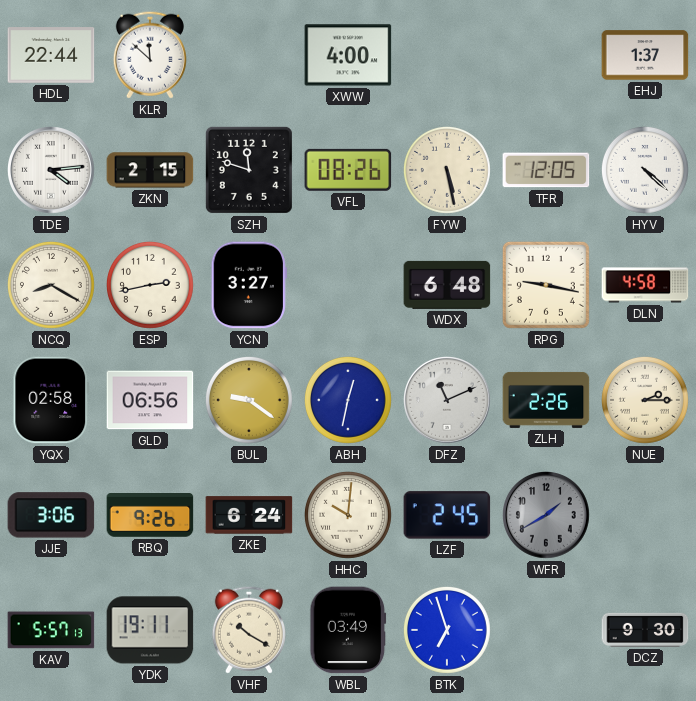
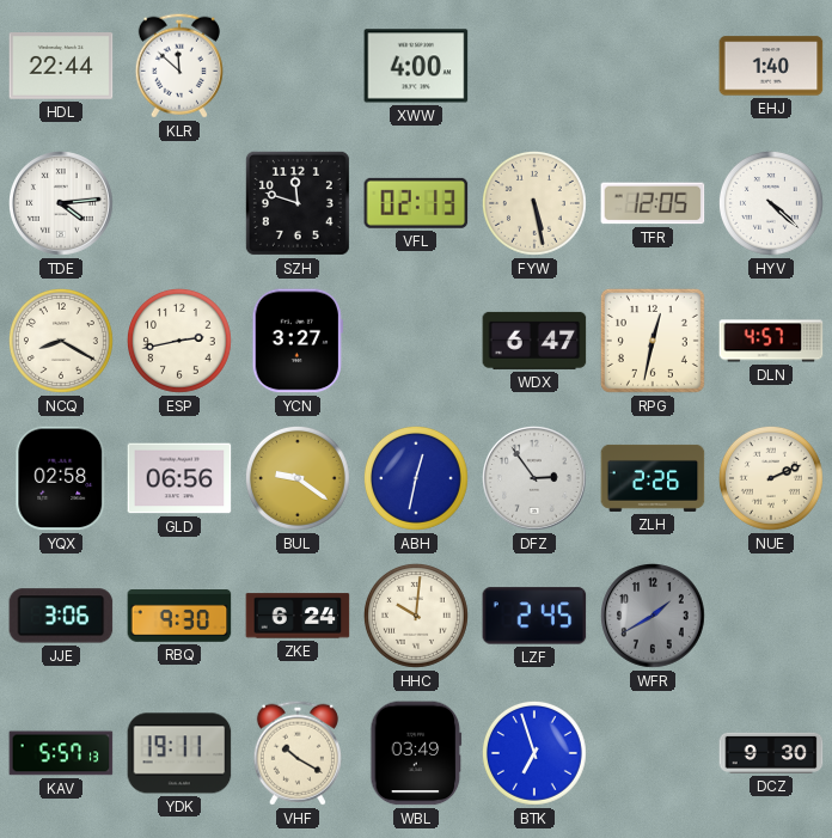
EHJ: 1:37 -> 1:40 (771, 66)
ZKN: 2:15 -> none (150, 170)
VFL: 08:26 -> 02:13 (416, 203)
WDX: 6:48 -> 6:47 (534, 341)
RPG: 9:17 -> 12:32 (653, 341)
DLN: 4:58 -> 4:57 (771, 341)
DFZ: 11:11 -> 2:54 (536, 479)
NUE: 2:15 -> 2:11 (771, 478)
RBQ: 9:26 -> 9:30 (179, 616)
